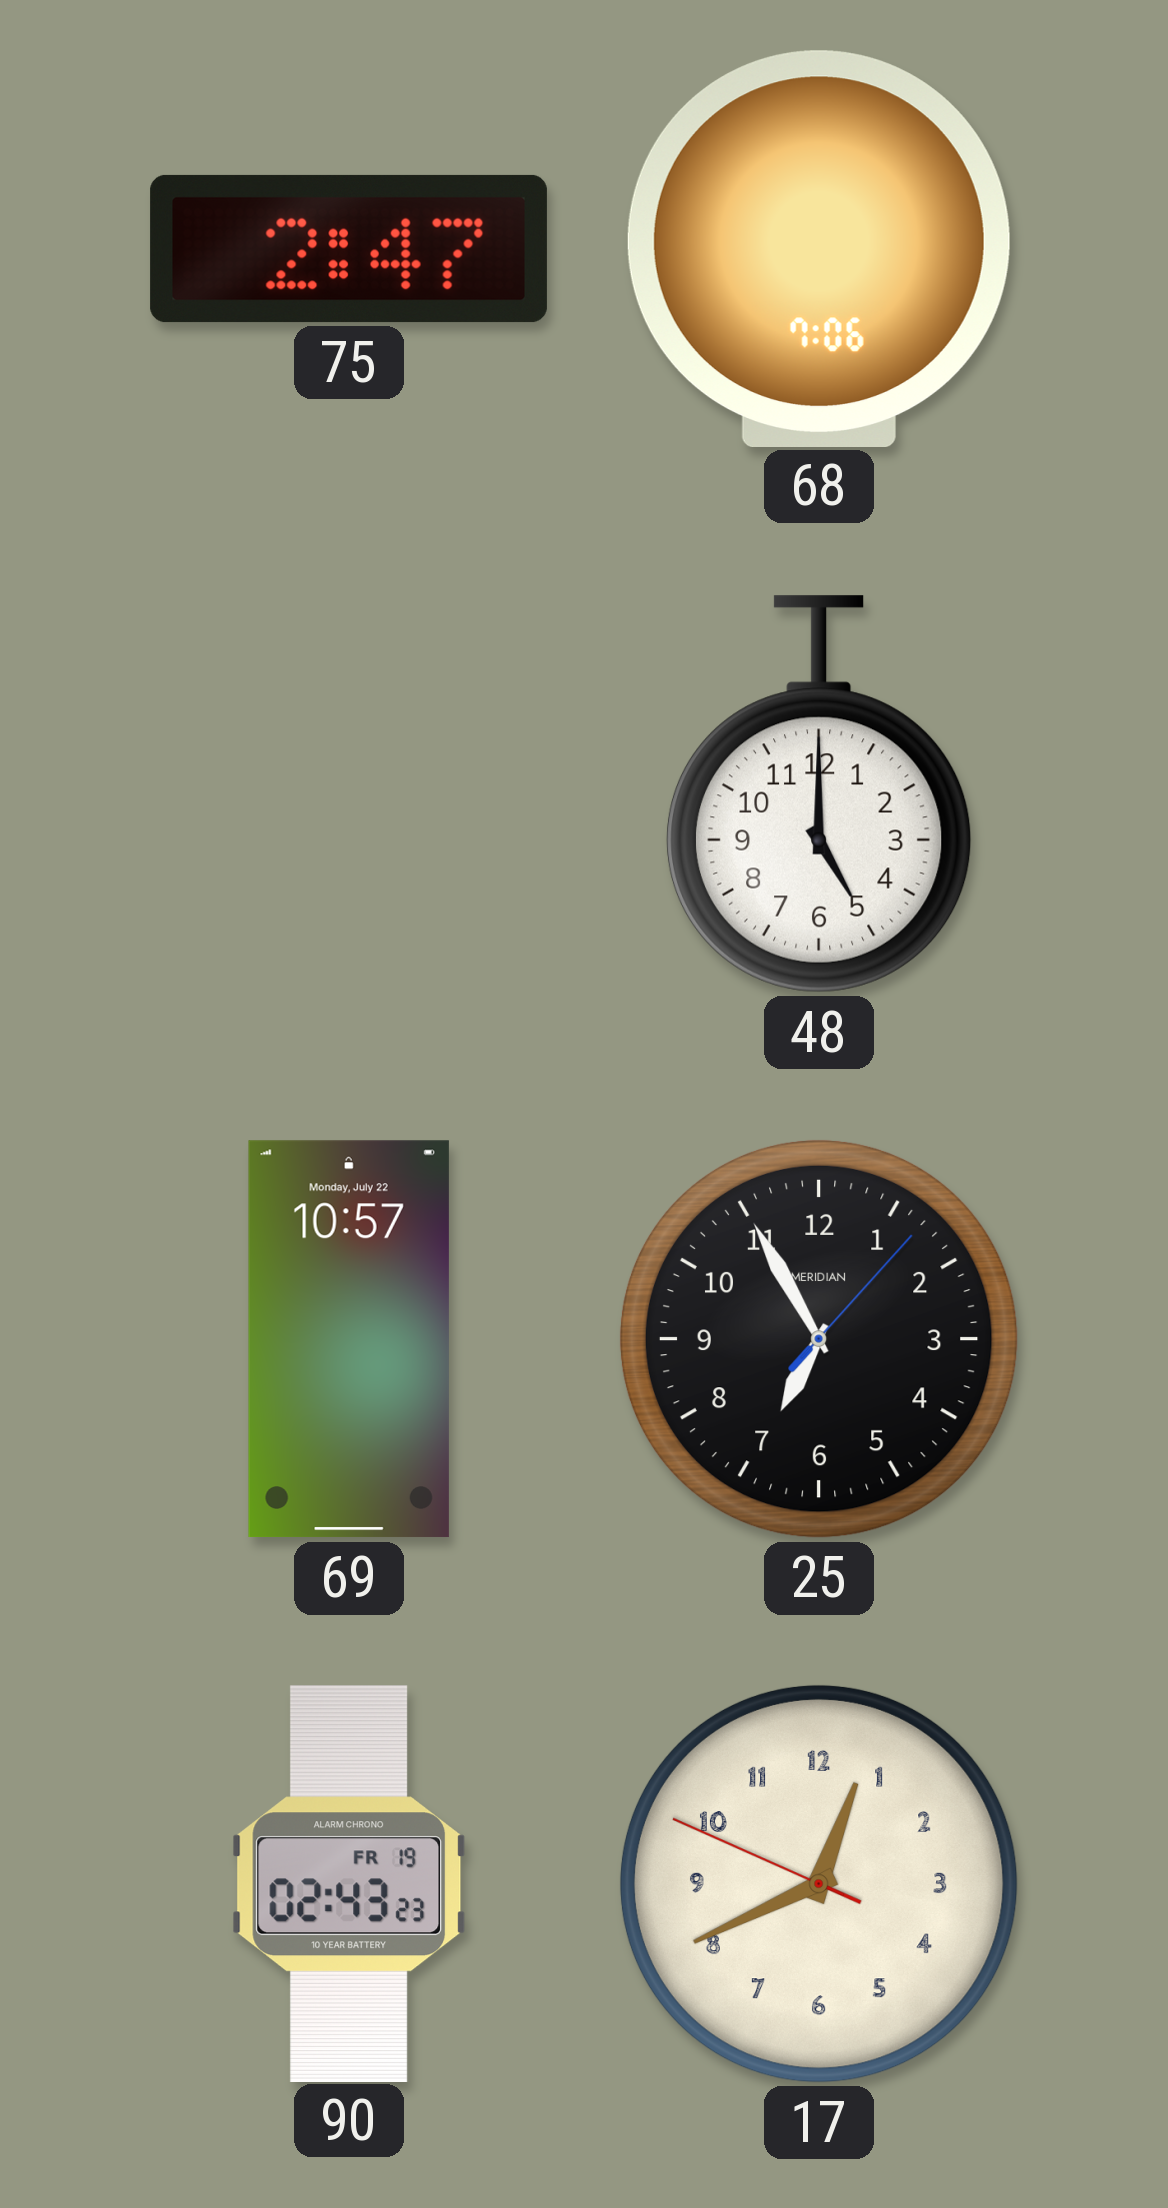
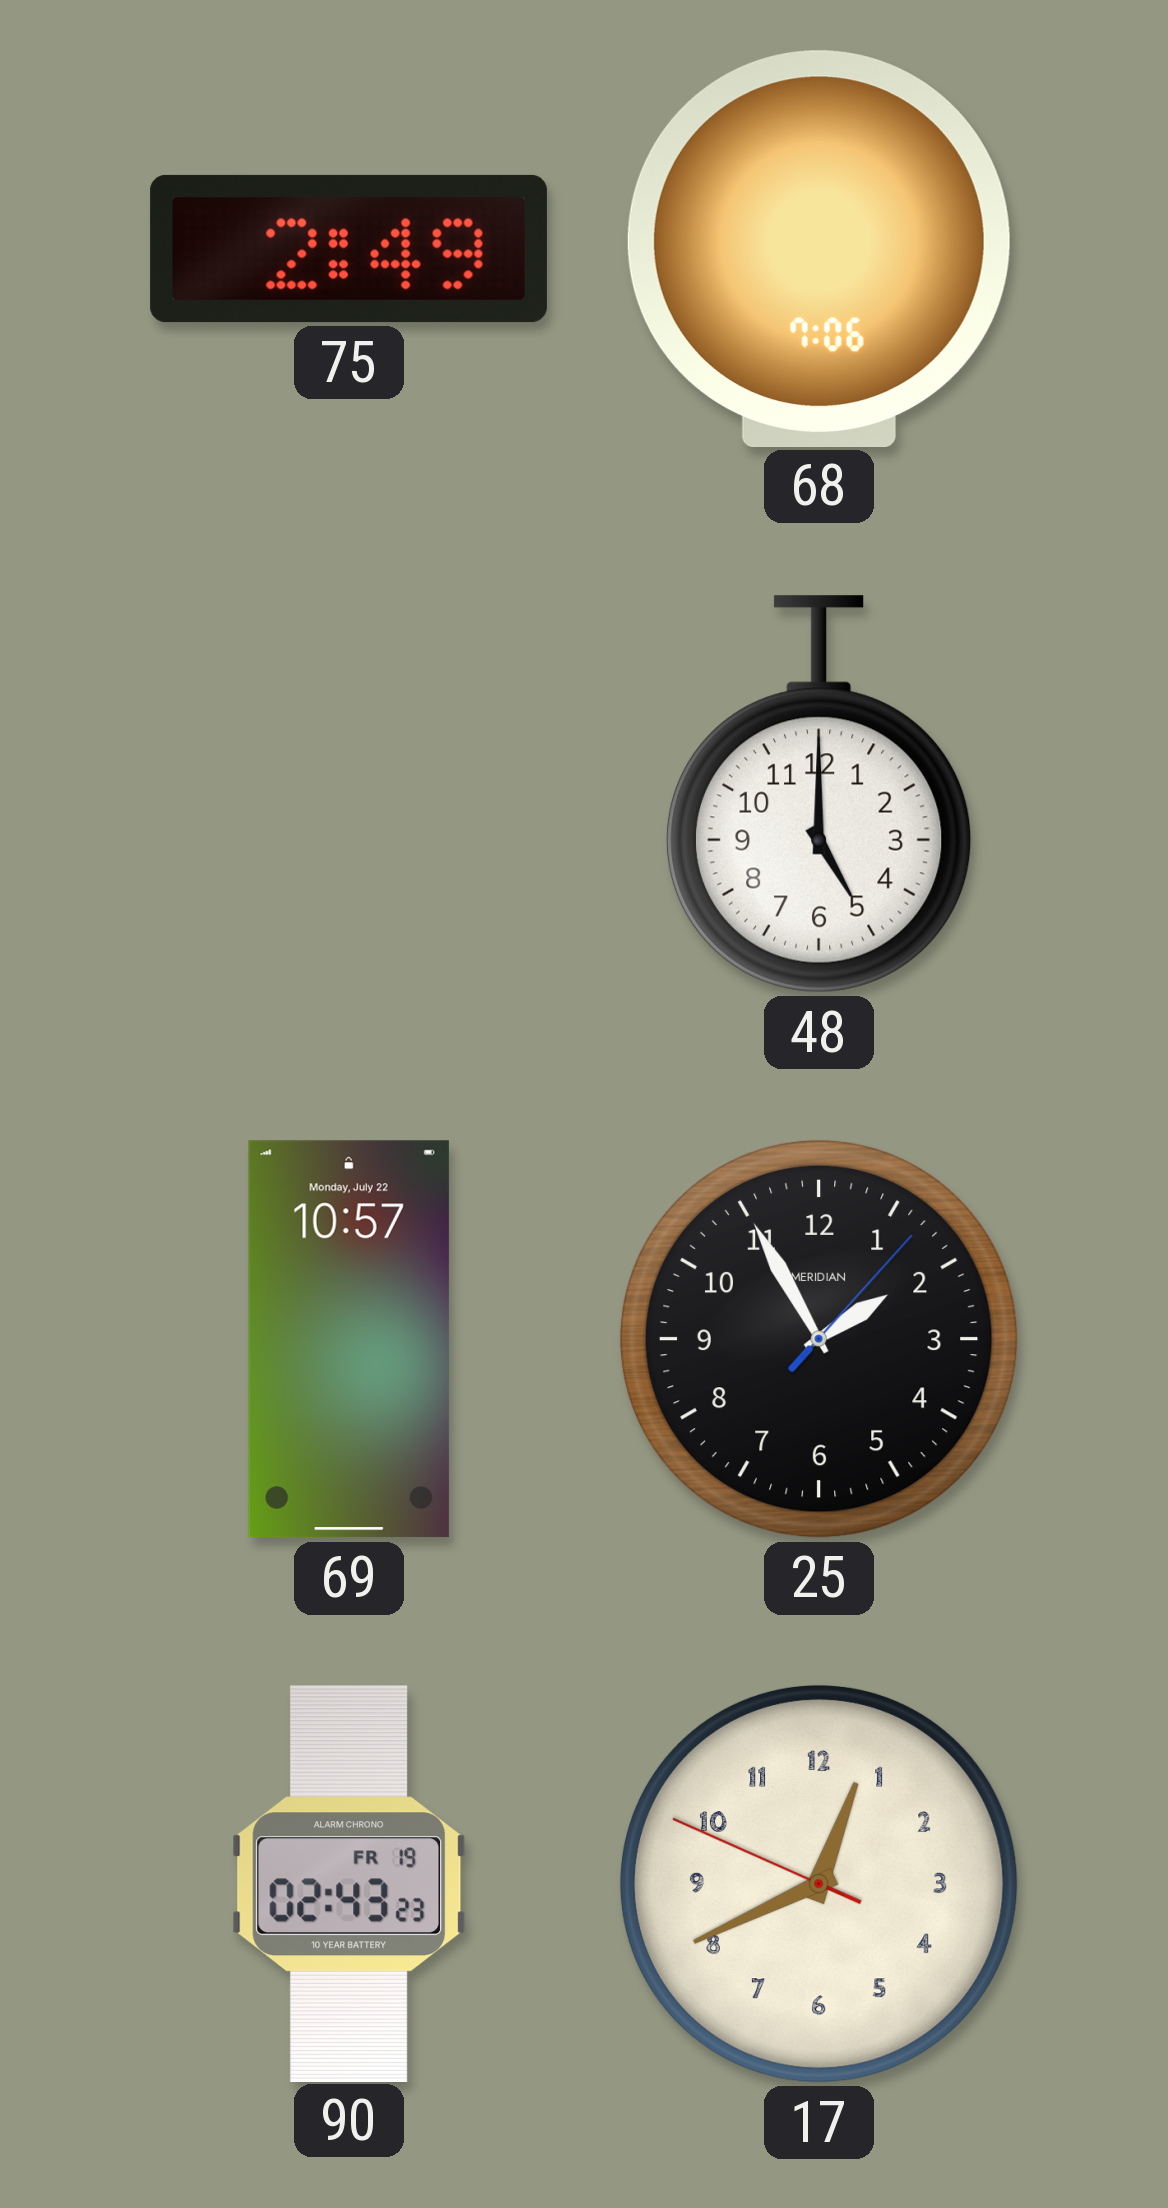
75: 2:47 -> 2:49 (349, 249)
25: 6:55 -> 1:55 (819, 1339)
